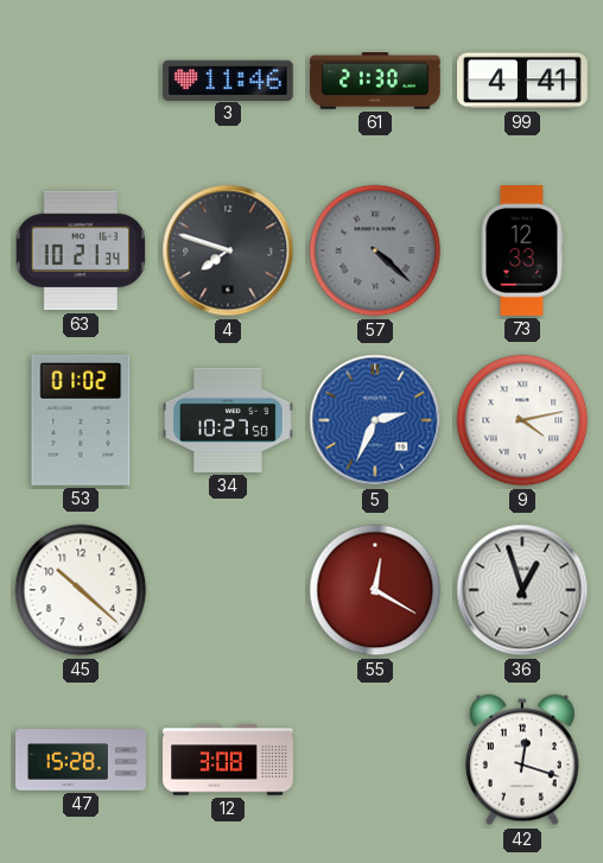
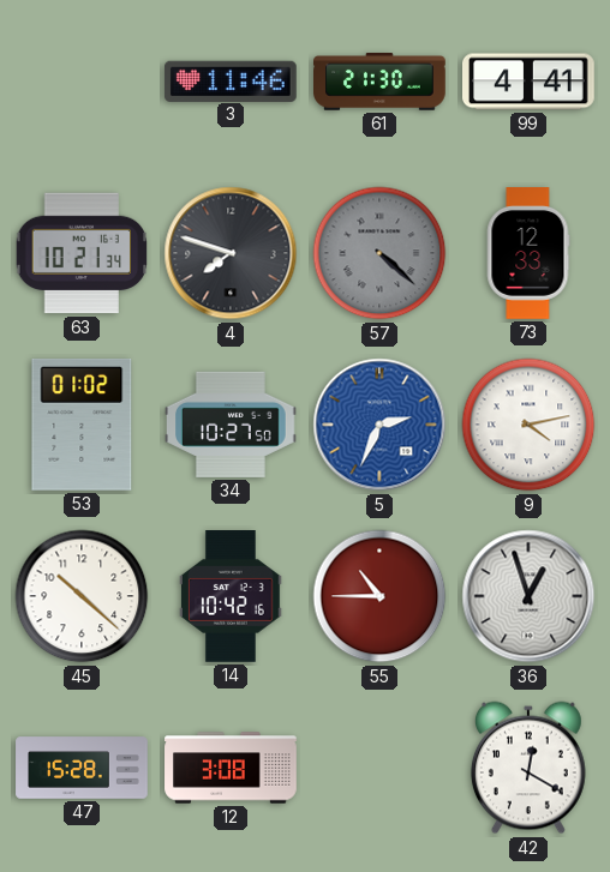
14: none -> 10:42 (232, 597)
55: 12:20 -> 10:45 (379, 596)
42: 12:18 -> 12:20 (528, 768)
